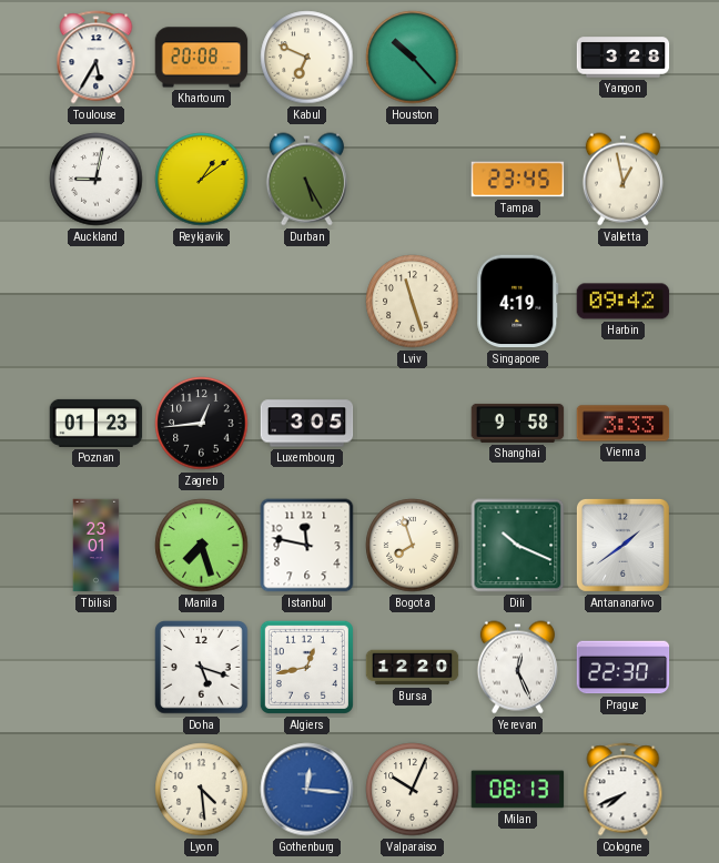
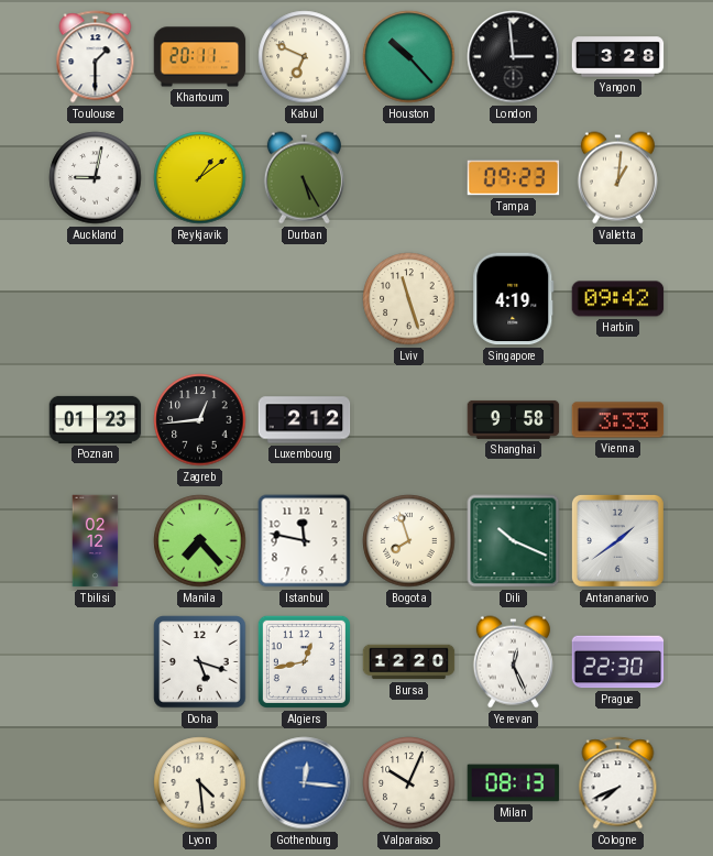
Toulouse: 5:35 -> 1:30 (96, 57)
Khartoum: 20:08 -> 20:11 (200, 57)
London: none -> 2:59 (514, 57)
Tampa: 23:45 -> 09:23 (514, 178)
Valletta: 12:58 -> 1:01 (617, 178)
Luxembourg: 3:05 -> 2:12 (305, 420)
Tbilisi: 23:01 -> 02:12 (96, 541)
Manila: 7:27 -> 7:23 (200, 541)
